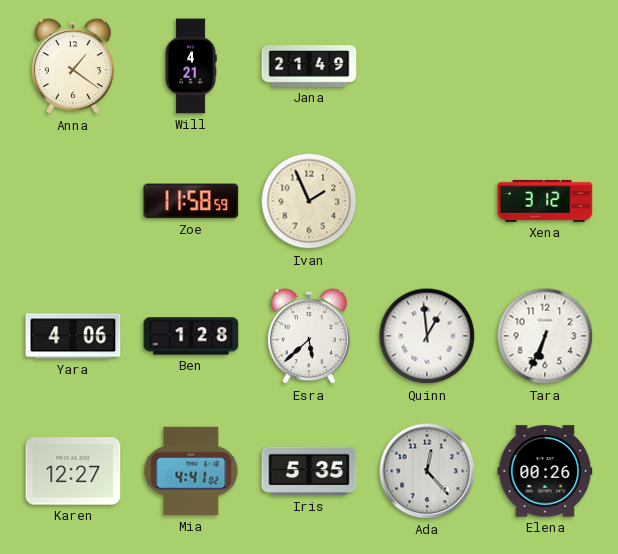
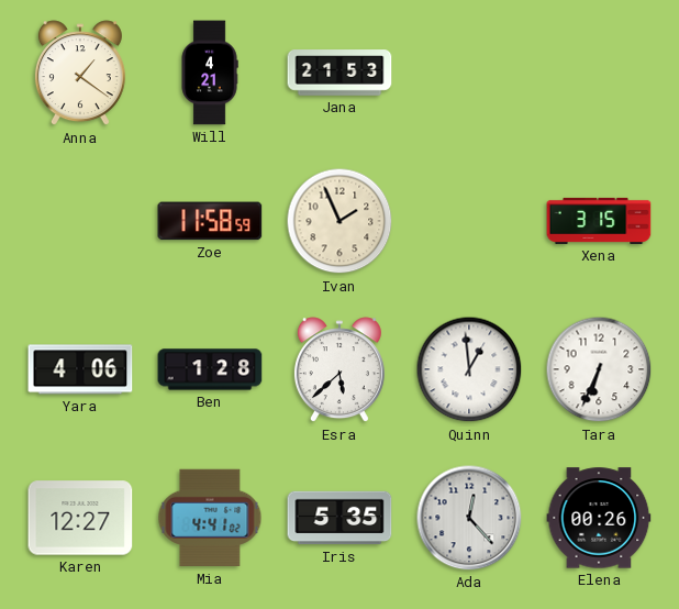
Jana: 21:49 -> 21:53 (340, 73)
Xena: 3:12 -> 3:15 (599, 221)
